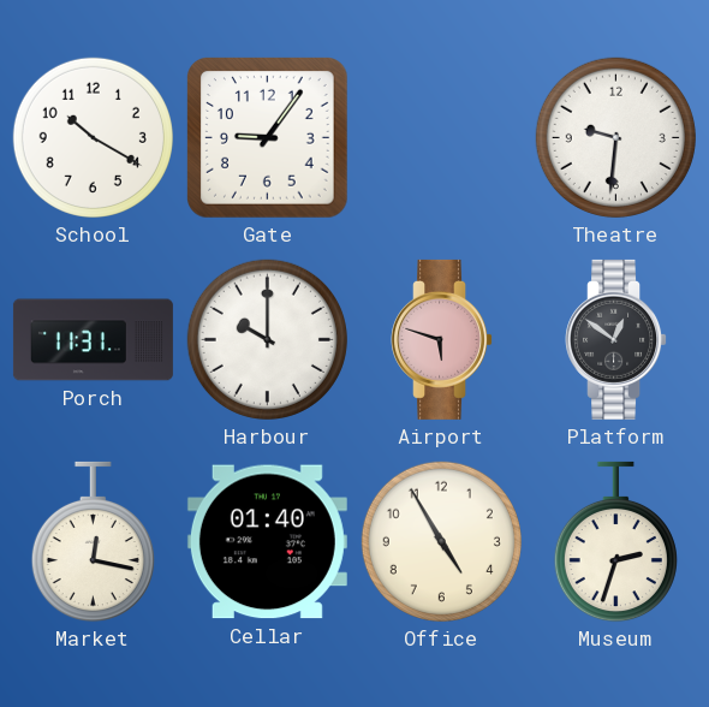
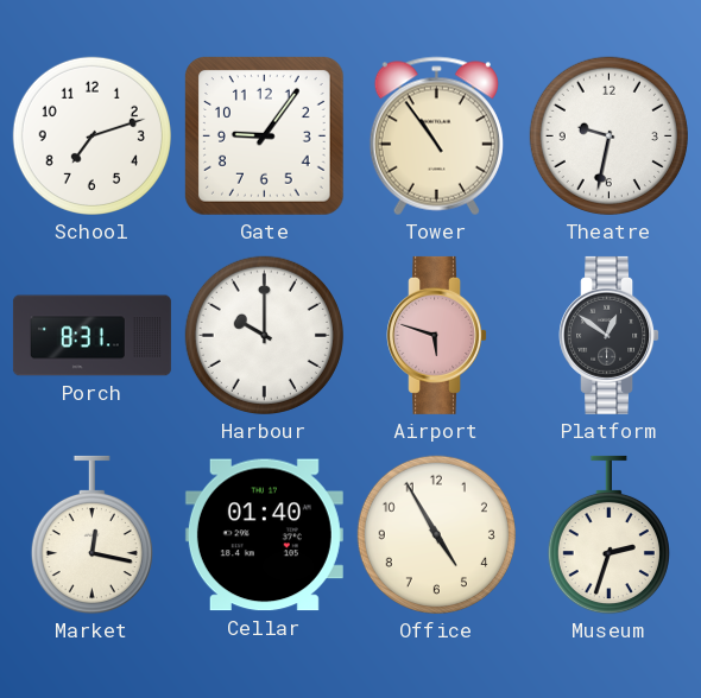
School: 10:20 -> 7:12 (91, 135)
Tower: none -> 10:54 (436, 137)
Theatre: 9:31 -> 9:32 (608, 135)
Porch: 11:31 -> 8:31 (91, 336)
